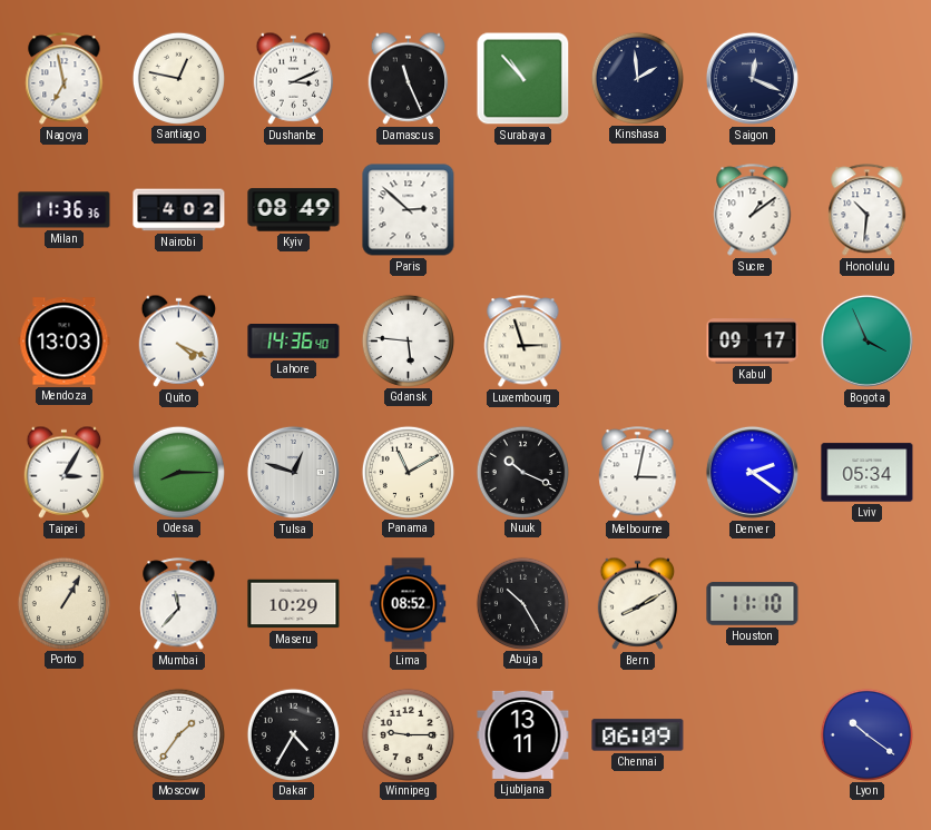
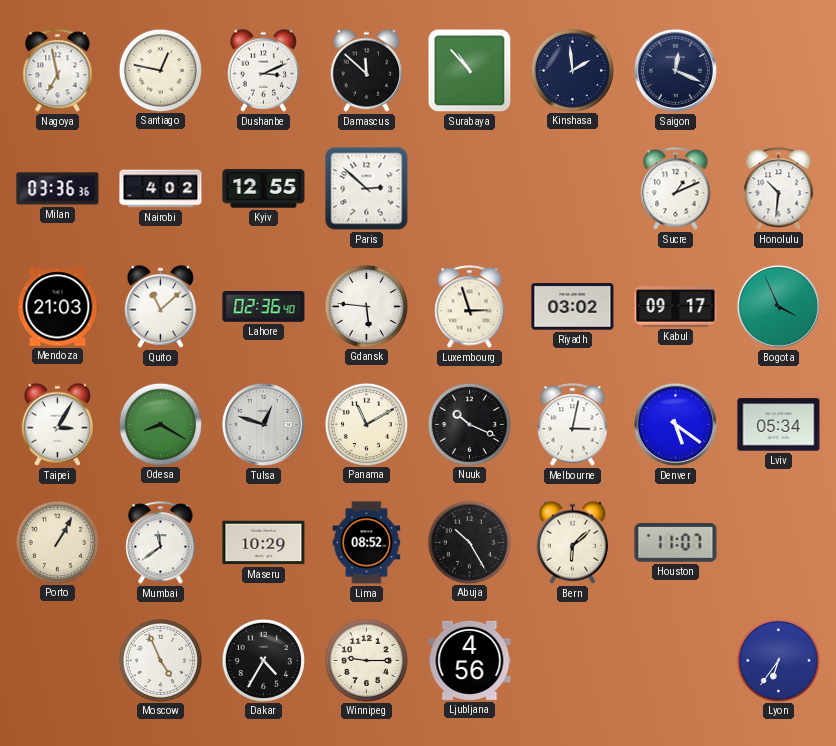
Damascus: 11:26 -> 11:52 (367, 70)
Milan: 11:36 -> 03:36 (58, 189)
Kyiv: 08:49 -> 12:55 (264, 189)
Sucre: 1:09 -> 1:11 (676, 189)
Mendoza: 13:03 -> 21:03 (58, 307)
Quito: 4:19 -> 11:08 (161, 306)
Lahore: 14:36 -> 02:36 (264, 307)
Riyadh: none -> 03:02 (573, 307)
Odesa: 8:15 -> 8:20 (160, 424)
Denver: 2:21 -> 5:21 (675, 424)
Mumbai: 11:37 -> 11:39 (161, 543)
Bern: 8:10 -> 6:08 (573, 542)
Houston: 11:10 -> 11:07 (676, 543)
Moscow: 1:36 -> 4:56 (160, 660)
Ljubljana: 13:11 -> 4:56 (470, 660)
Chennai: 06:09 -> none (638, 735)
Lyon: 10:21 -> 6:36 (778, 660)
